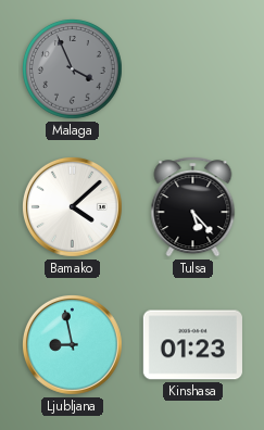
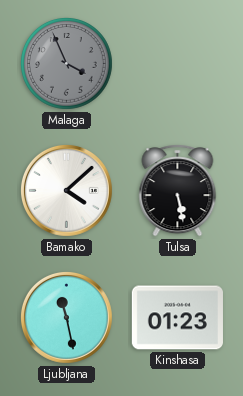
Tulsa: 5:23 -> 5:28 (178, 191)
Ljubljana: 8:58 -> 11:28 (66, 317)
